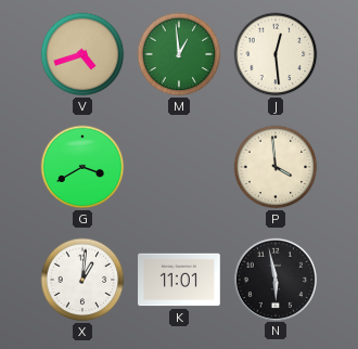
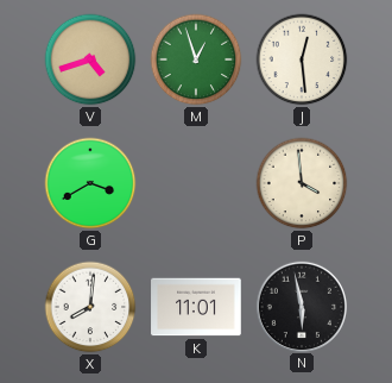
M: 12:59 -> 12:57 (196, 59)
X: 1:01 -> 8:01 (90, 307)
